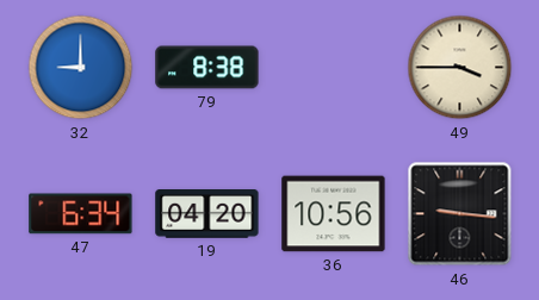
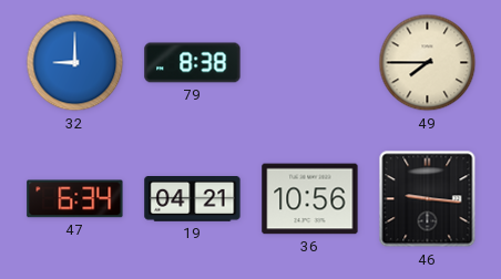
49: 3:45 -> 7:45 (428, 63)
19: 04:20 -> 04:21 (193, 199)
